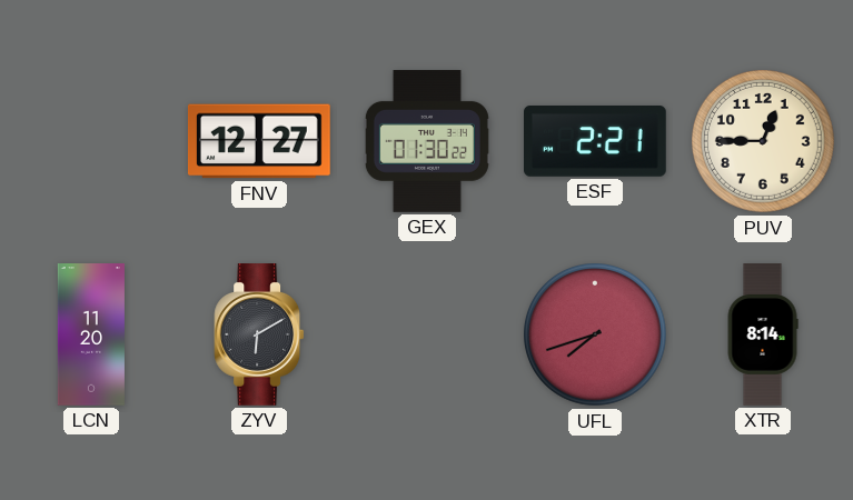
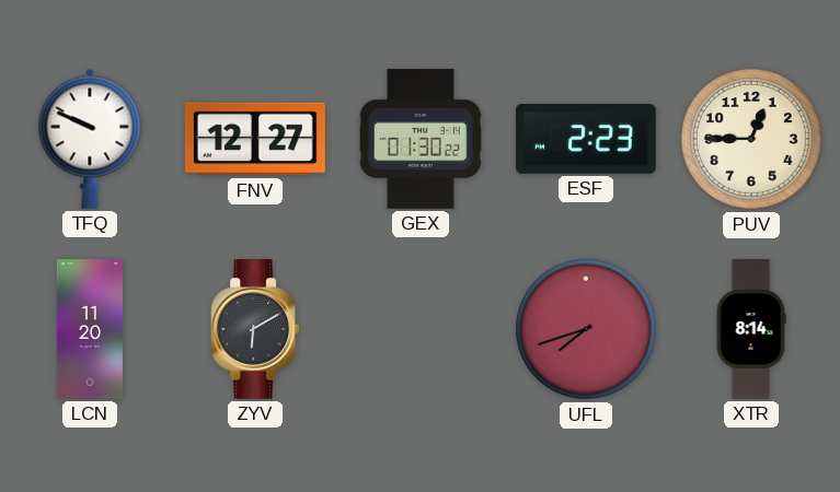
TFQ: none -> 9:49 (90, 139)
ESF: 2:21 -> 2:23 (587, 140)
